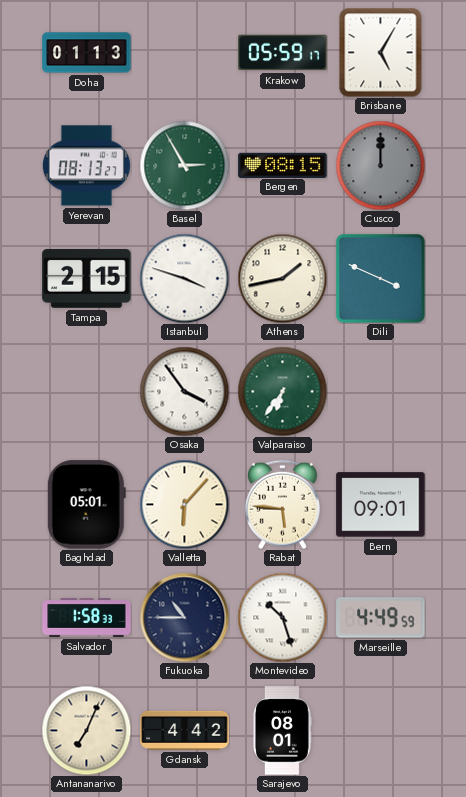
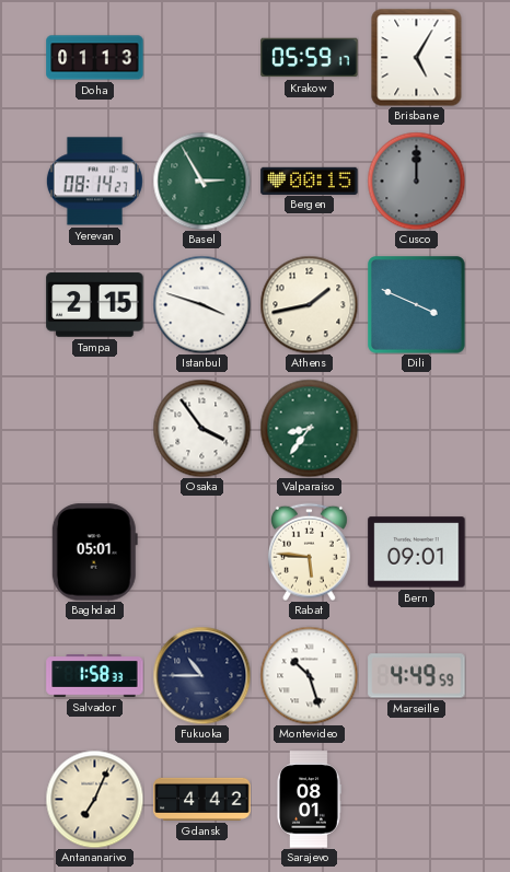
Yerevan: 08:13 -> 08:14 (94, 182)
Bergen: 08:15 -> 00:15 (310, 181)
Valparaiso: 6:36 -> 8:36 (309, 428)
Valletta: 6:07 -> none (184, 504)
